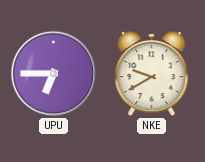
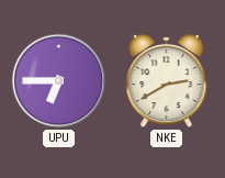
NKE: 9:40 -> 2:40 (167, 81)
